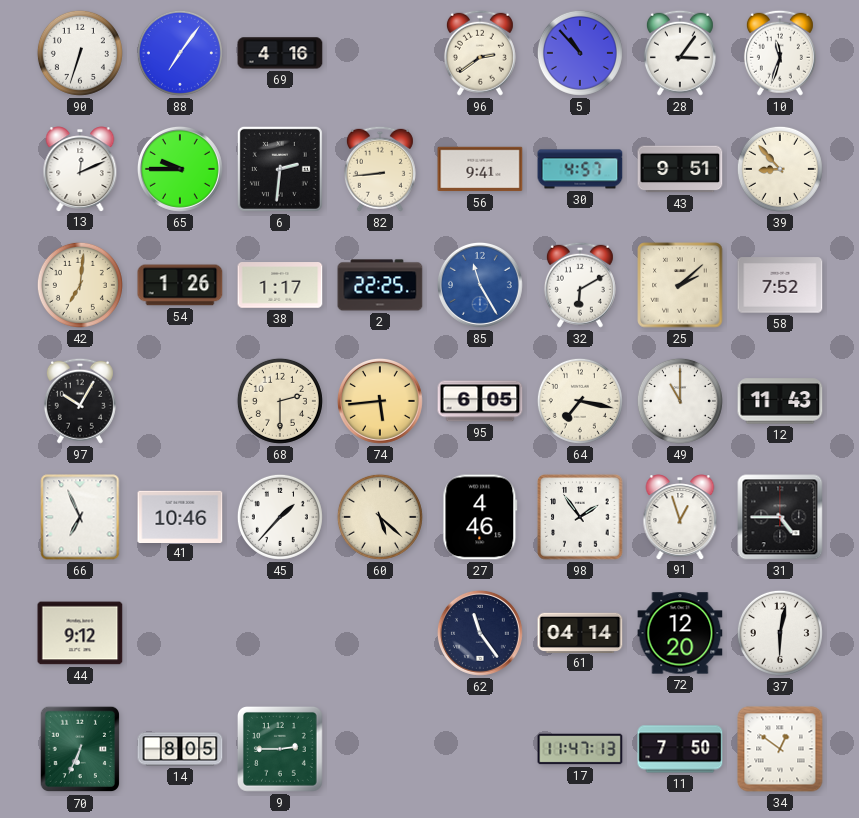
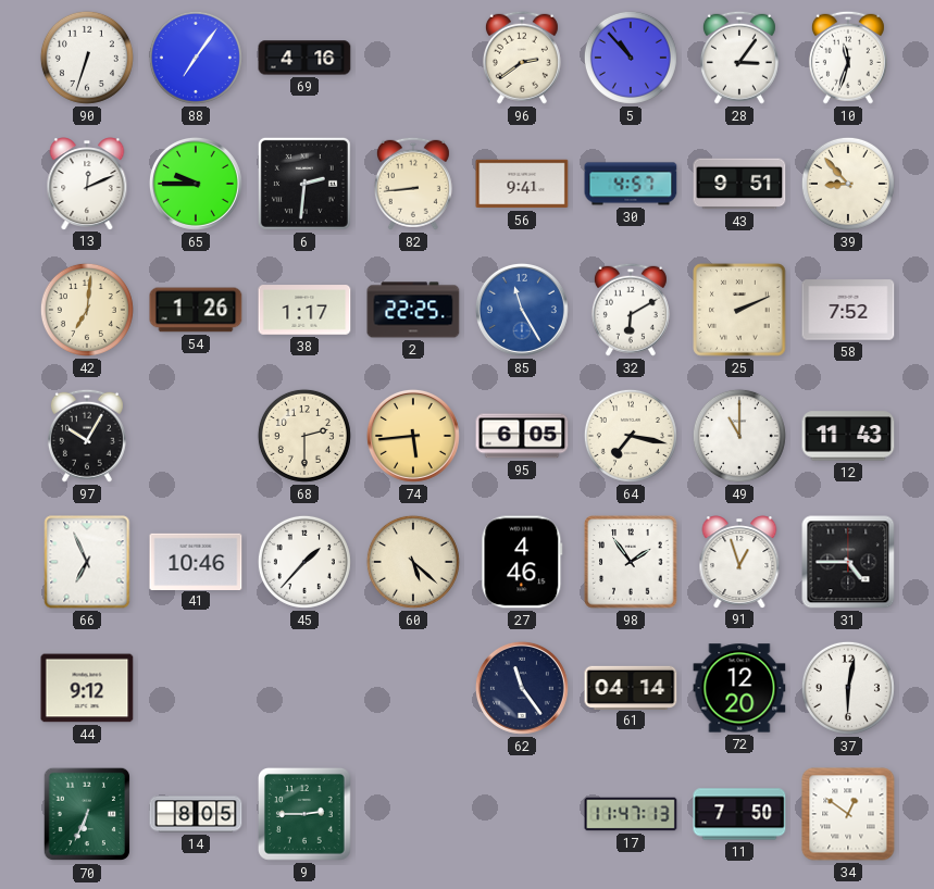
25: 2:08 -> 2:11 (739, 310)
